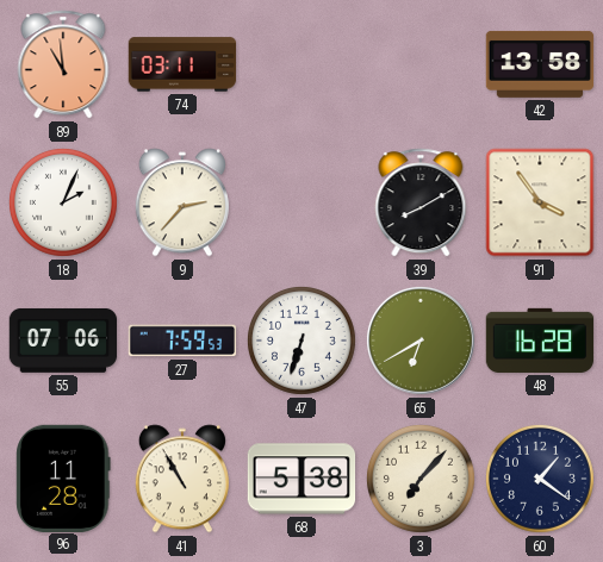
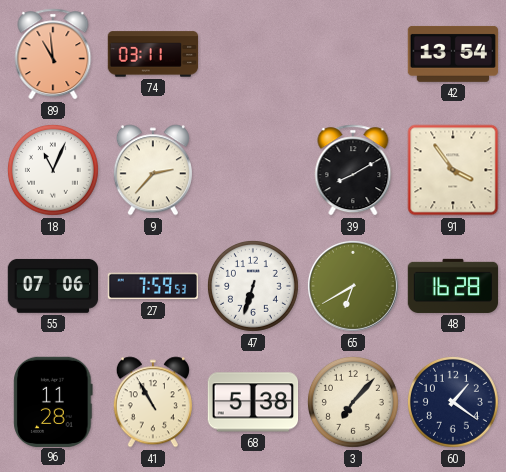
42: 13:58 -> 13:54 (453, 54)
18: 2:04 -> 11:04 (53, 170)
